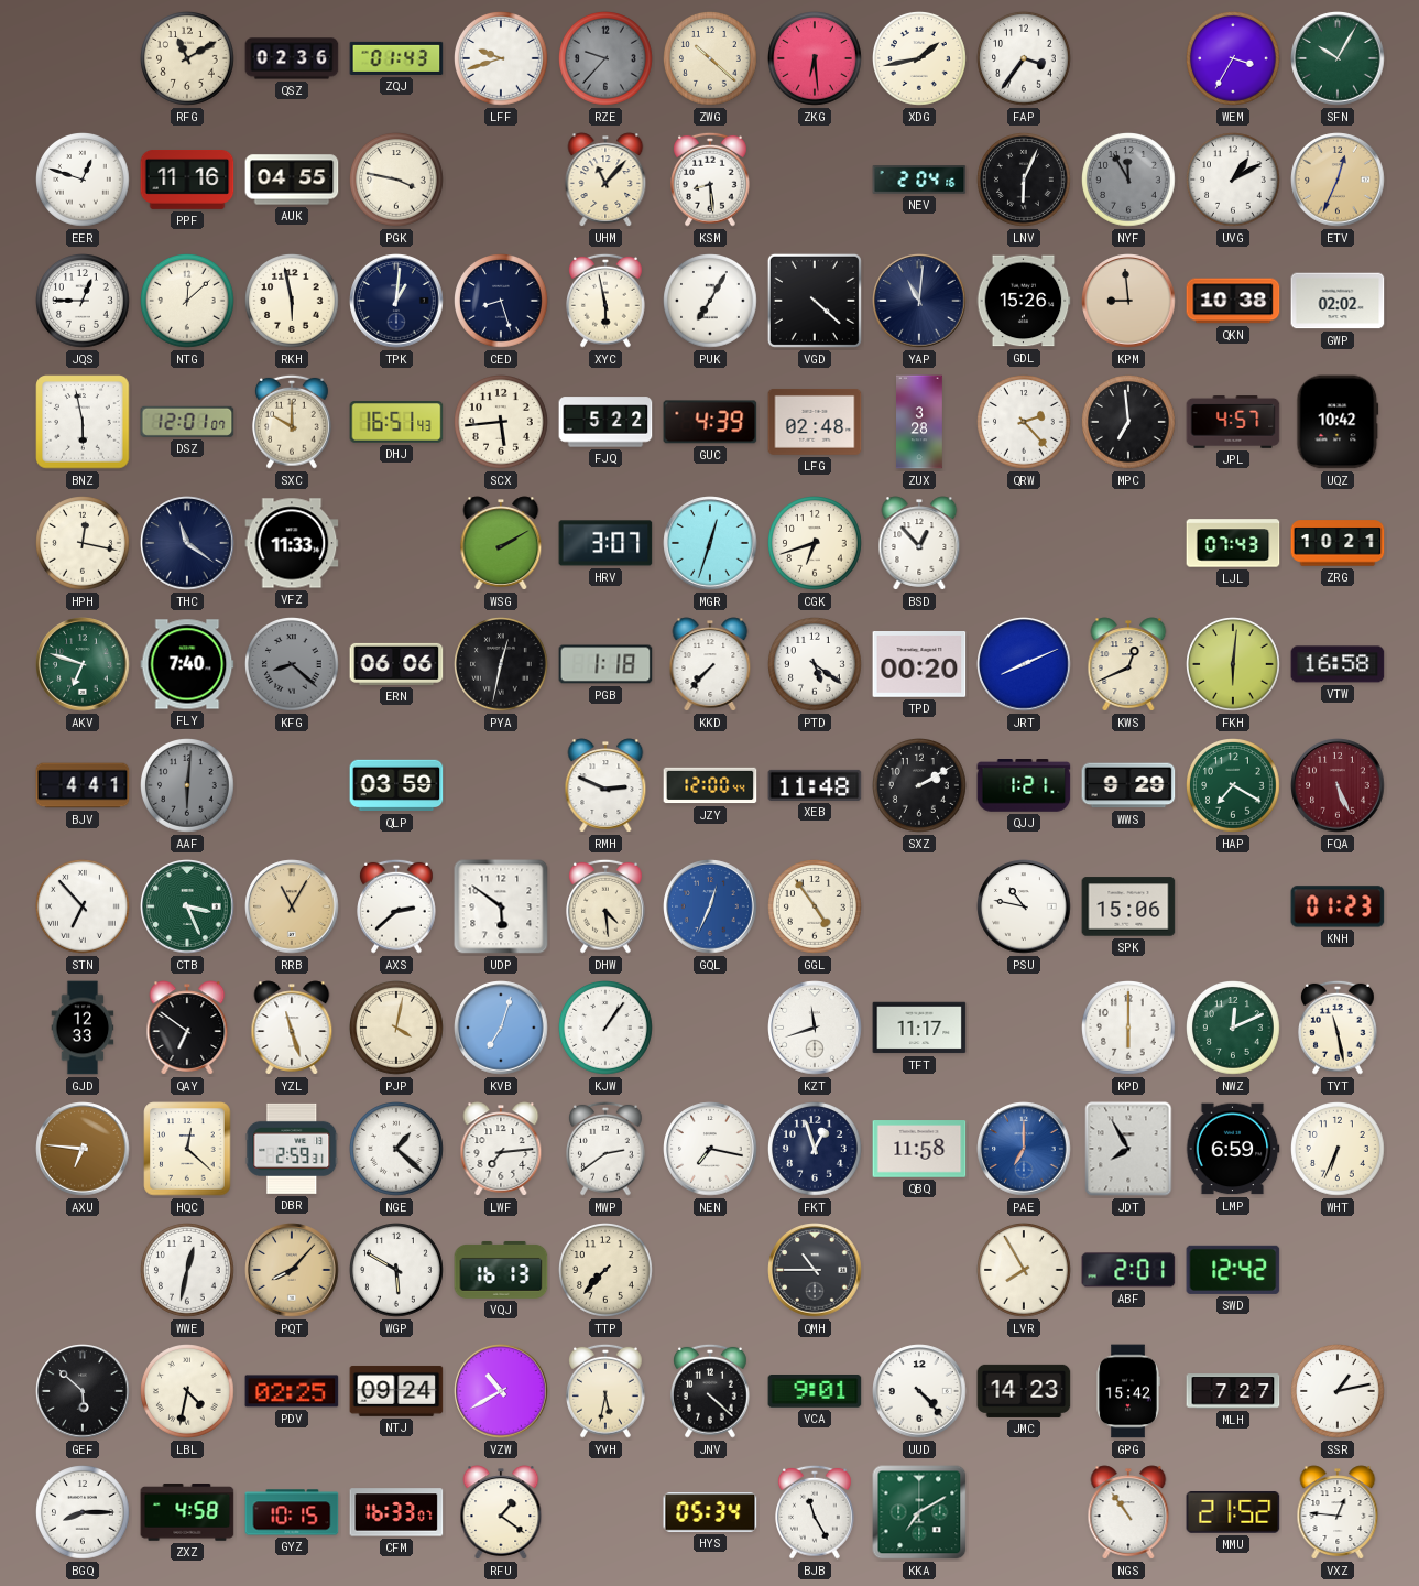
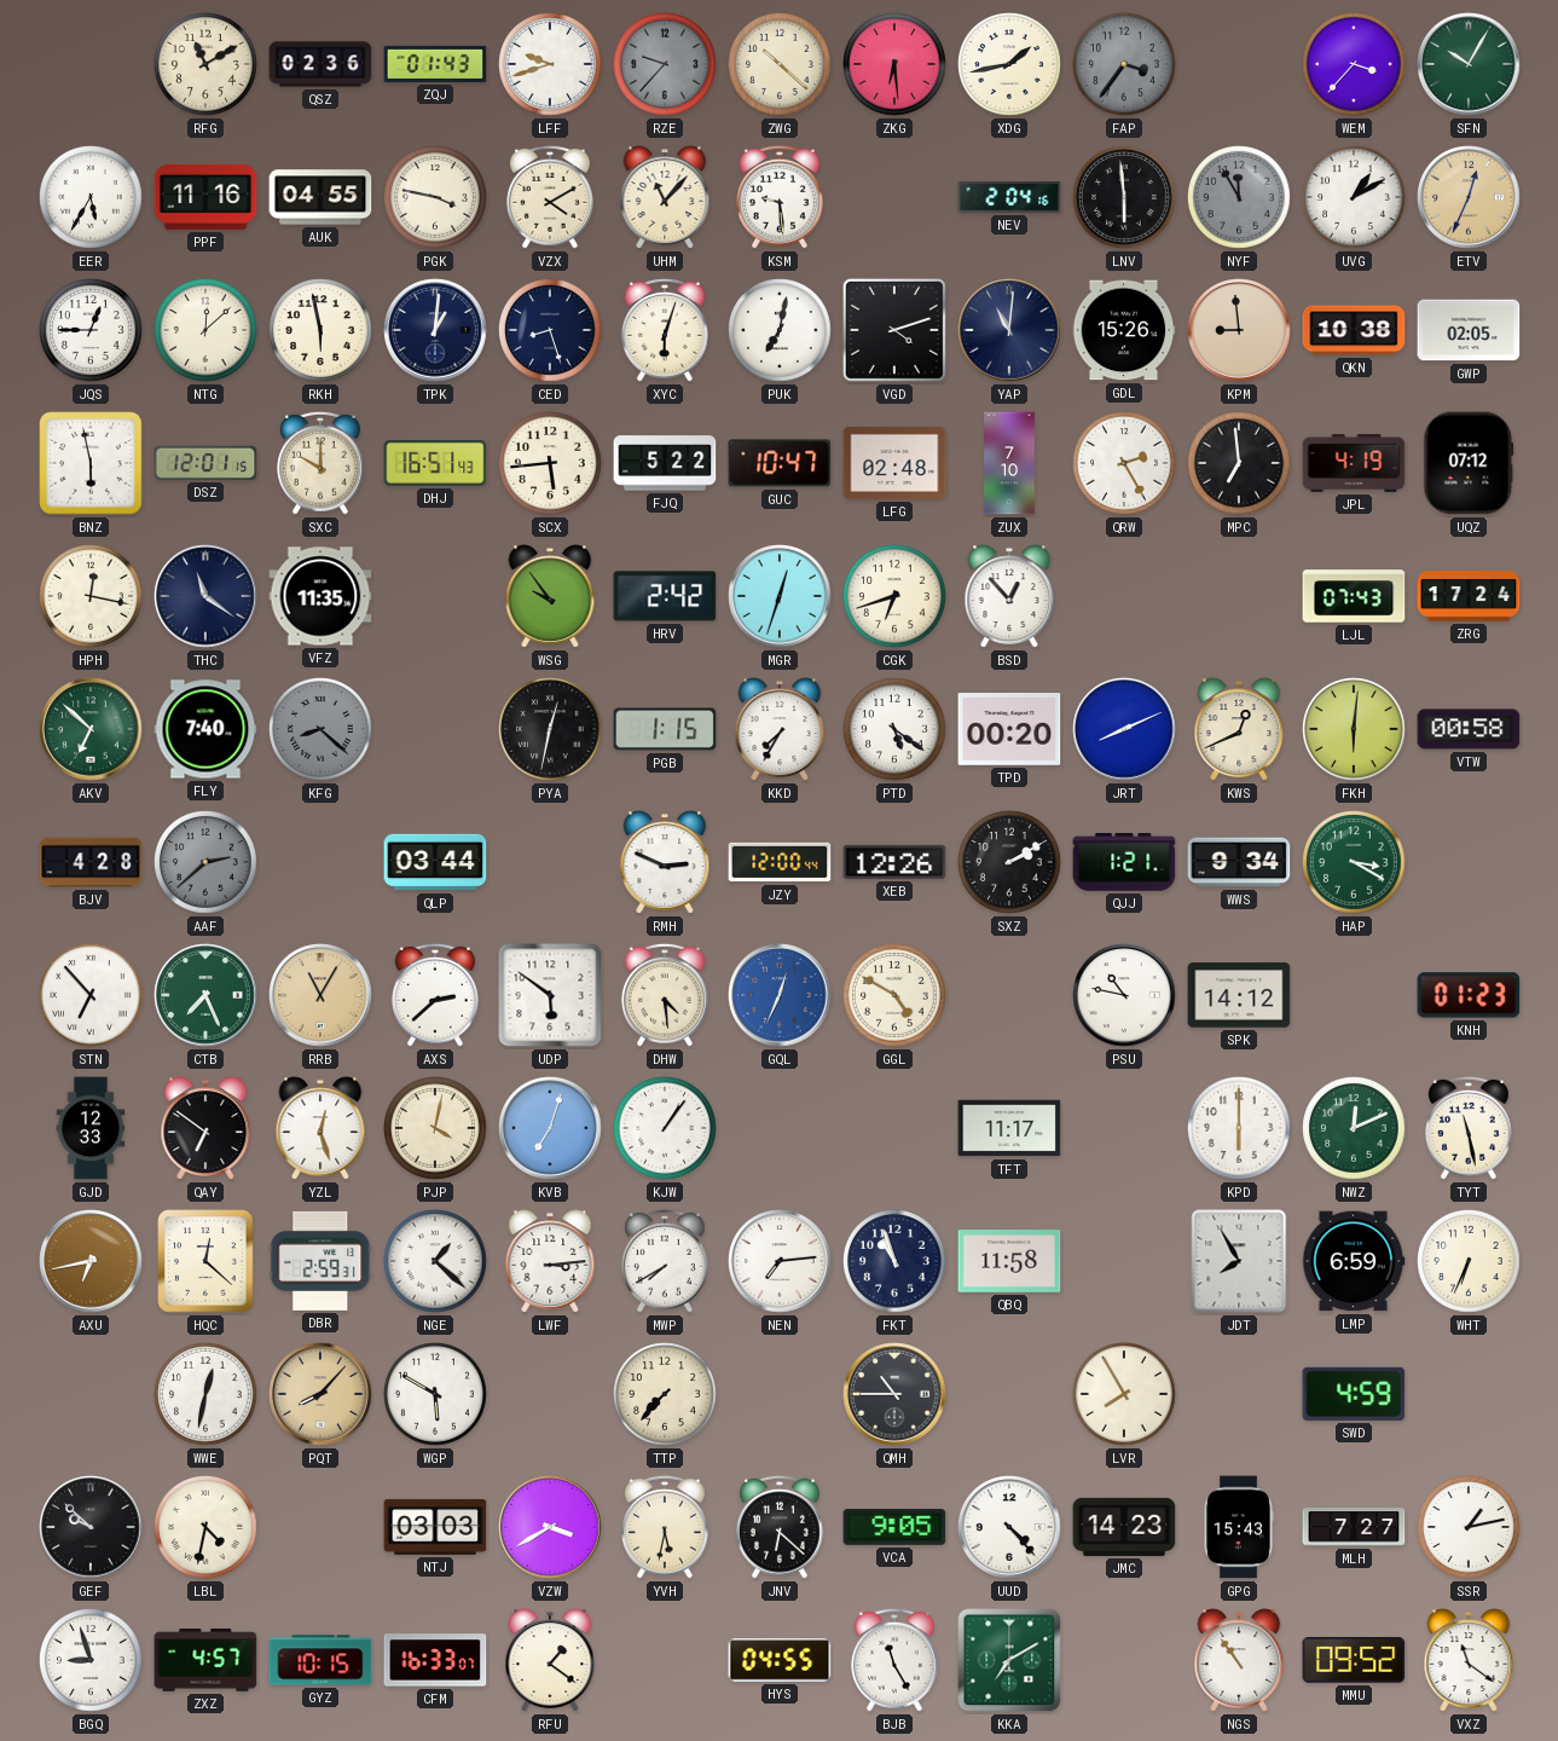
FAP dial: white -> grey (1125, 65)
WEM: 3:35 -> 3:37 (1355, 65)
EER: 12:48 -> 5:35 (92, 198)
VZX: none -> 4:10 (551, 197)
KSM: 8:29 -> 9:29 (781, 197)
LNV: 6:04 -> 5:59 (1125, 198)
XYC: 5:58 -> 6:03 (666, 330)
PUK: 7:05 -> 7:02 (781, 331)
VGD: 4:22 -> 4:12 (894, 330)
GWP: 02:02 -> 02:05 (1469, 330)
DSZ: 12:01:07 -> 12:01:15 (205, 463)
GUC: 4:39 -> 10:47 (780, 463)
ZUX: 3:28 -> 7:10 (1010, 463)
QRW: 2:23 -> 2:25 (1125, 464)
JPL: 4:57 -> 4:19 (1354, 464)
UQZ: 10:42 -> 07:12 (1469, 463)
VFZ: 11:33 -> 11:35 (320, 596)
WSG: 2:10 -> 9:54 (550, 596)
HRV: 3:07 -> 2:42 (665, 596)
ZRG: 10:21 -> 17:24 (1469, 596)
AKV: 6:48 -> 6:52 (91, 729)
ERN: 06:06 -> none (396, 664)
PGB: 1:18 -> 1:15 (665, 729)
KKD: 7:37 -> 7:35 (780, 729)
VTW: 16:58 -> 00:58 (1469, 729)
BJV: 4:41 -> 4:28 (91, 862)
AAF: 6:01 -> 2:38 (207, 863)
QLP: 03:59 -> 03:44 (435, 862)
XEB: 11:48 -> 12:26 (894, 862)
WWS: 9:29 -> 9:34 (1239, 862)
HAP: 7:20 -> 3:20 (1355, 863)
FQA: 5:26 -> none (1338, 785)
CTB: 3:26 -> 7:26 (205, 995)
GGL: 4:54 -> 4:50 (896, 996)
SPK: 15:06 -> 14:12 (1239, 995)
YZL: 11:27 -> 12:27 (320, 1128)
KZT: 11:42 -> none (815, 1028)
AXU: 6:46 -> 6:43 (91, 1261)
LWF: 7:14 -> 3:14 (550, 1261)
MWP: 2:39 -> 7:40 (666, 1261)
NEN: 7:17 -> 7:14 (780, 1261)
FKT: 12:57 -> 10:57 (896, 1262)
PAE: 7:00 -> none (1024, 1149)
VQJ: 16:13 -> none (501, 1270)
ABF: 2:01 -> none (1128, 1270)
SWD: 12:42 -> 4:59 (1354, 1394)
GEF: 5:52 -> 9:52 (91, 1527)
PDV: 02:25 -> none (292, 1391)
NTJ: 09:24 -> 03:03 (435, 1527)
VZW: 10:40 -> 3:40 (550, 1527)
JNV: 4:22 -> 6:22 (781, 1527)
VCA: 9:01 -> 9:05 (894, 1527)
GPG: 15:42 -> 15:43 (1239, 1527)
BGQ: 8:15 -> 8:57 (92, 1661)
ZXZ: 4:58 -> 4:57 (205, 1660)
HYS: 05:34 -> 04:55 (780, 1660)
MMU: 21:52 -> 09:52 (1354, 1660)
VXZ: 12:46 -> 11:21 (1469, 1660)
